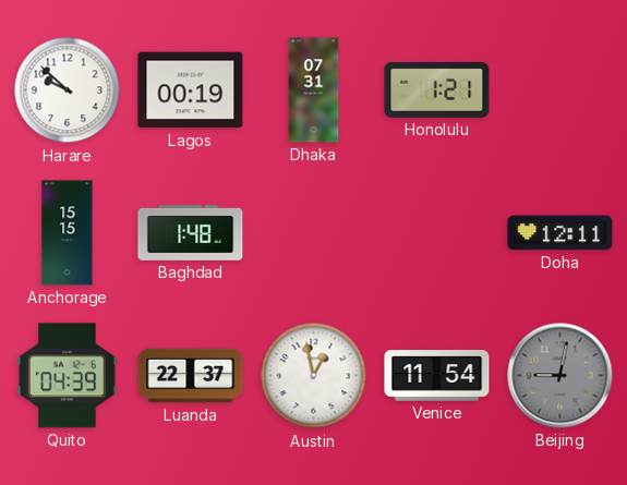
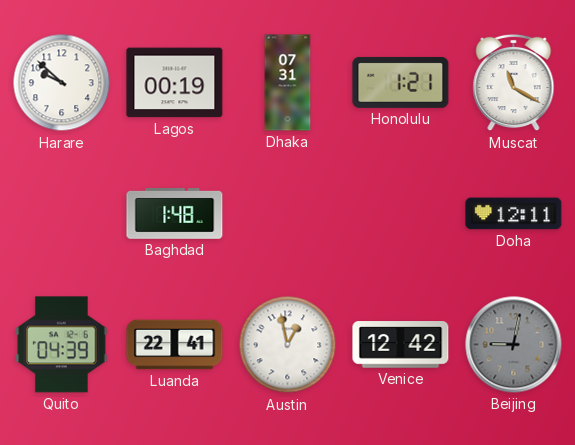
Muscat: none -> 11:20 (514, 83)
Anchorage: 15:15 -> none (68, 233)
Luanda: 22:37 -> 22:41 (175, 345)
Venice: 11:54 -> 12:42 (401, 345)
